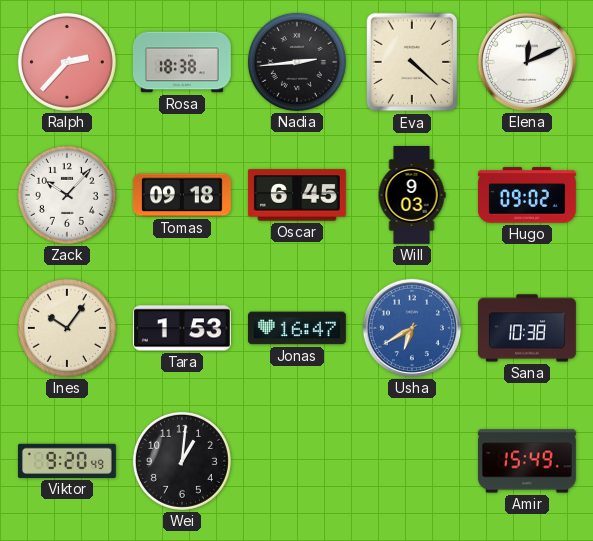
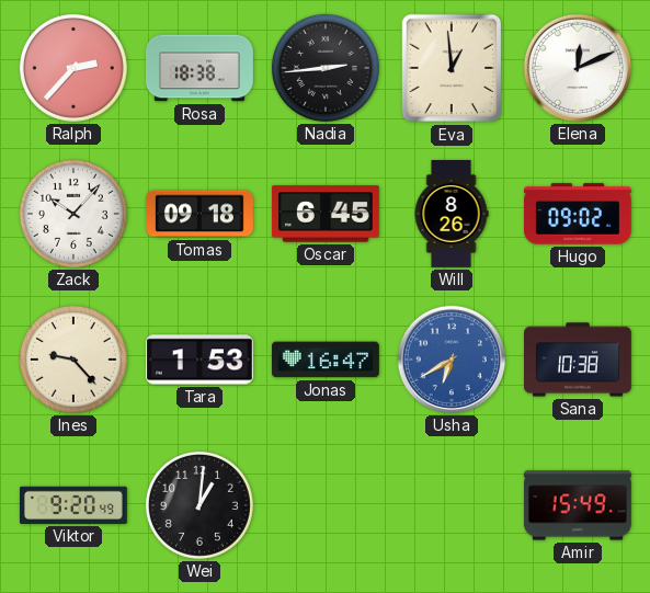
Eva: 4:22 -> 12:59 (452, 68)
Will: 9:03 -> 8:26 (452, 215)
Ines: 10:06 -> 9:23 (73, 360)
